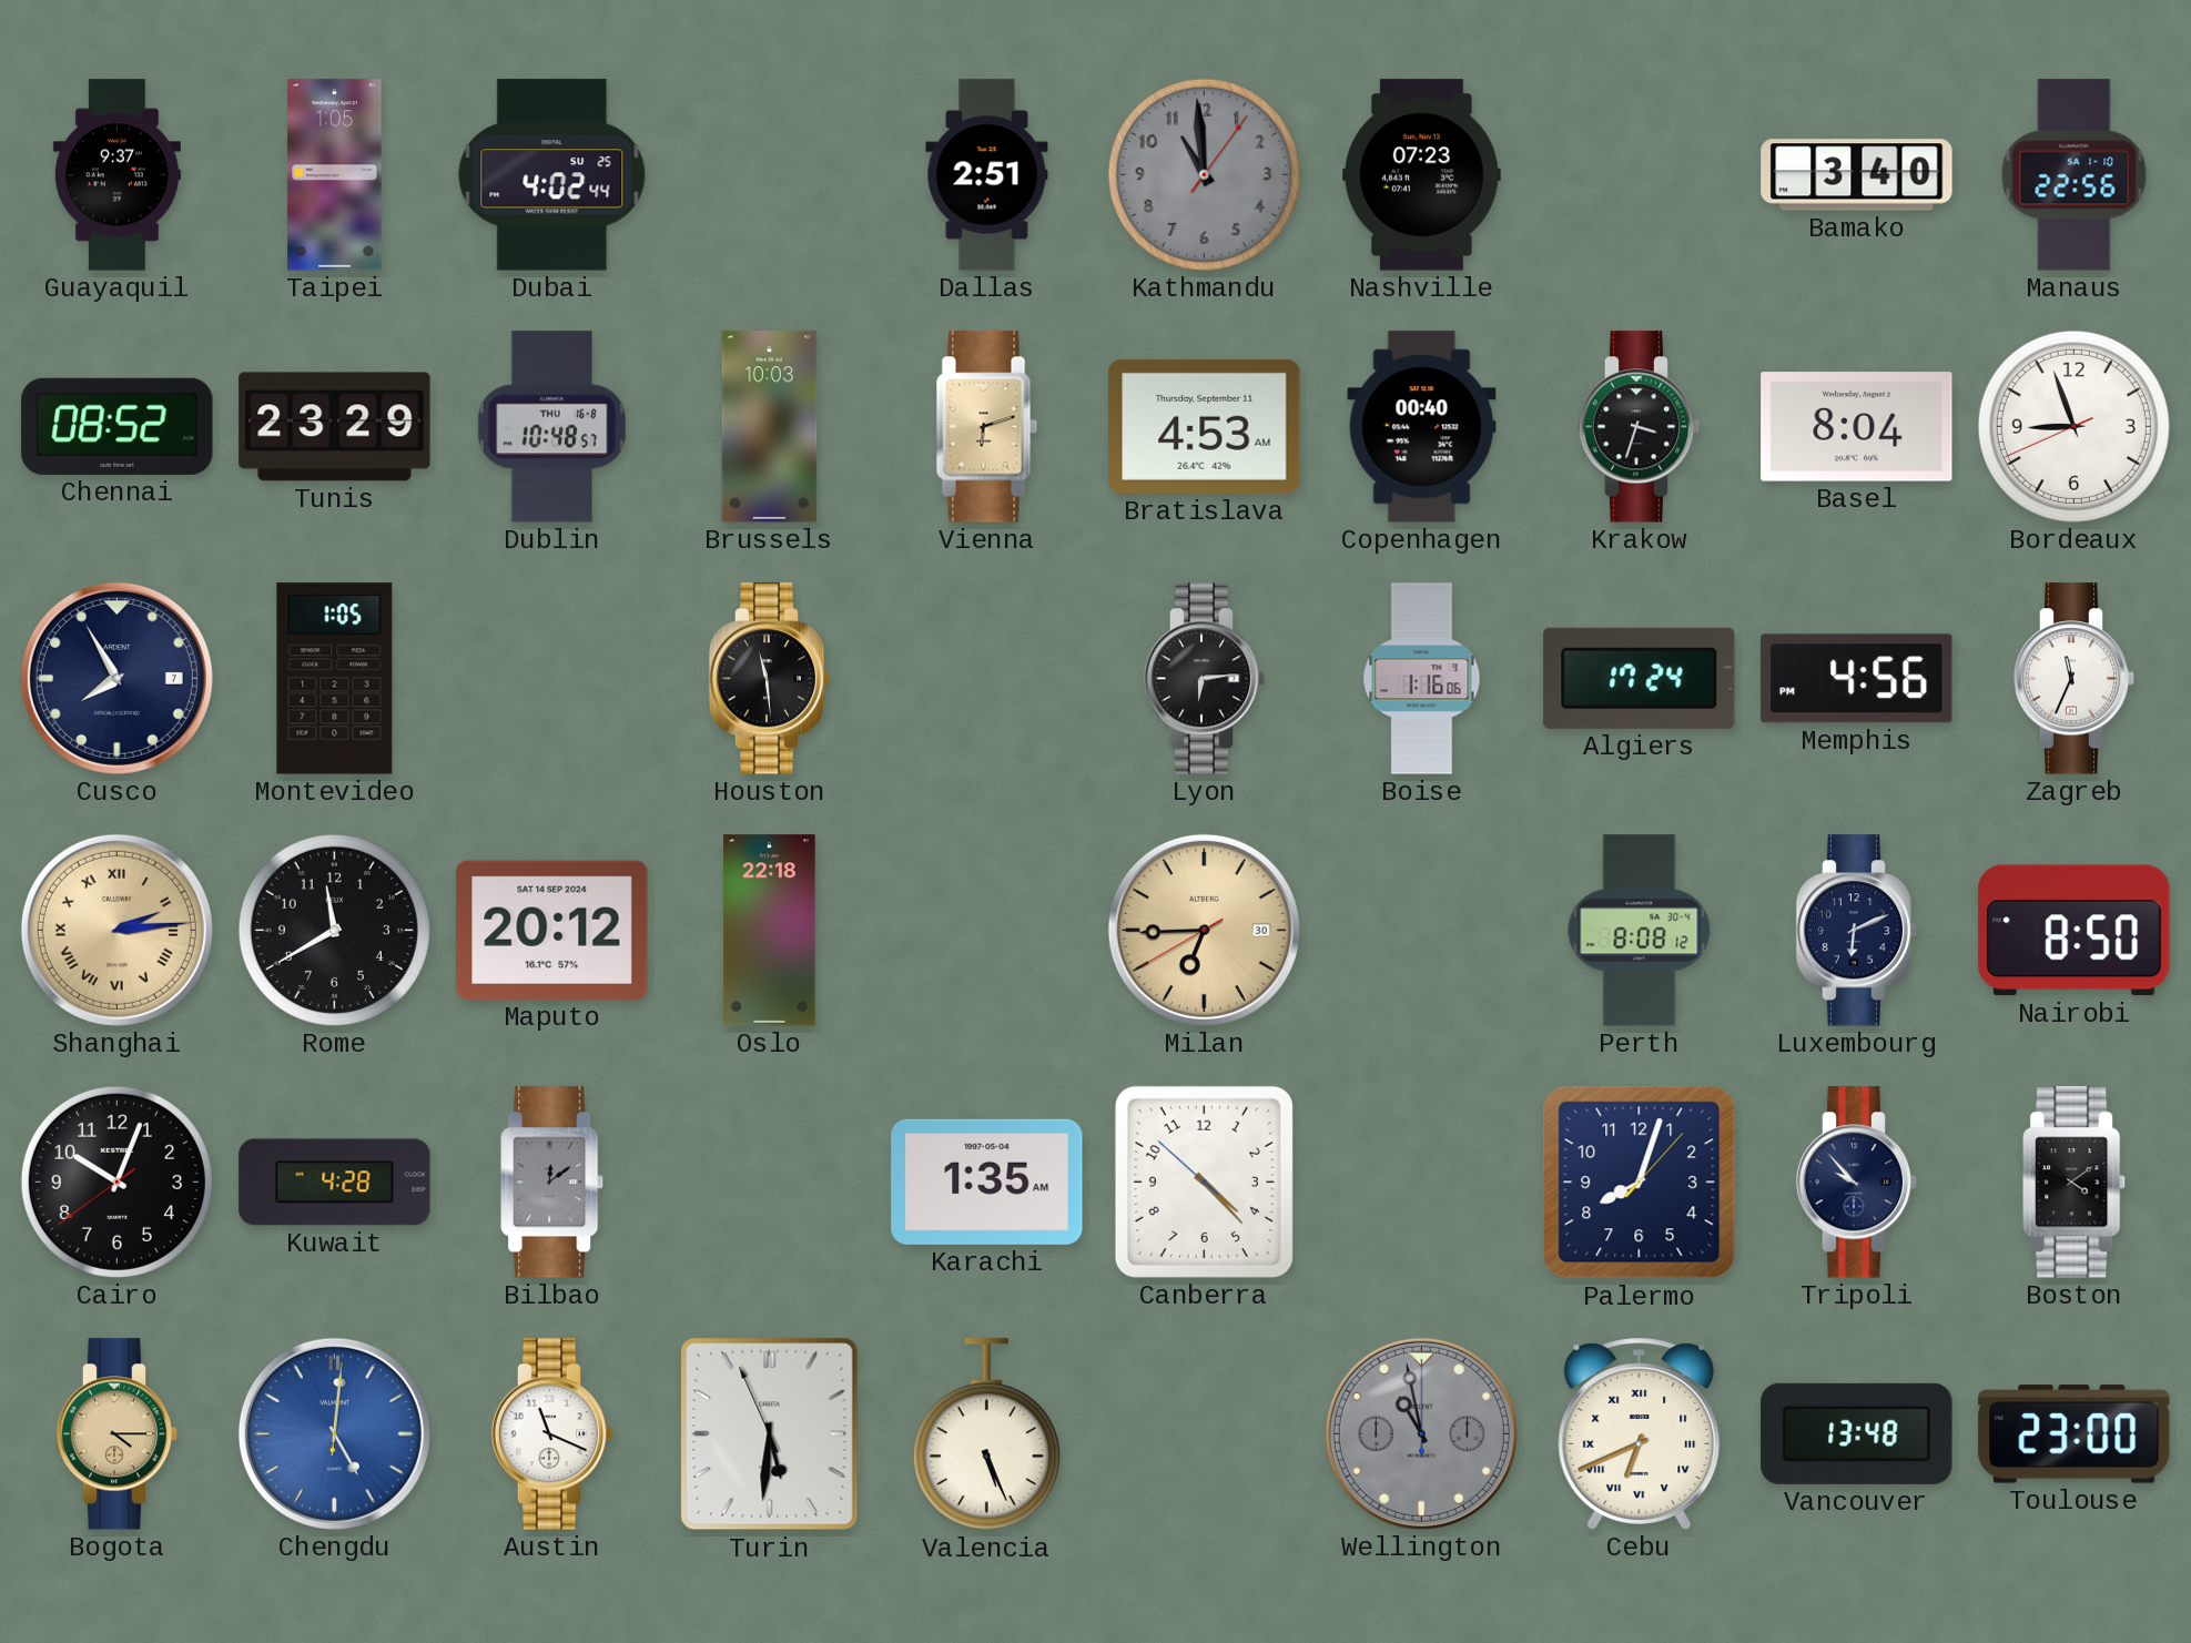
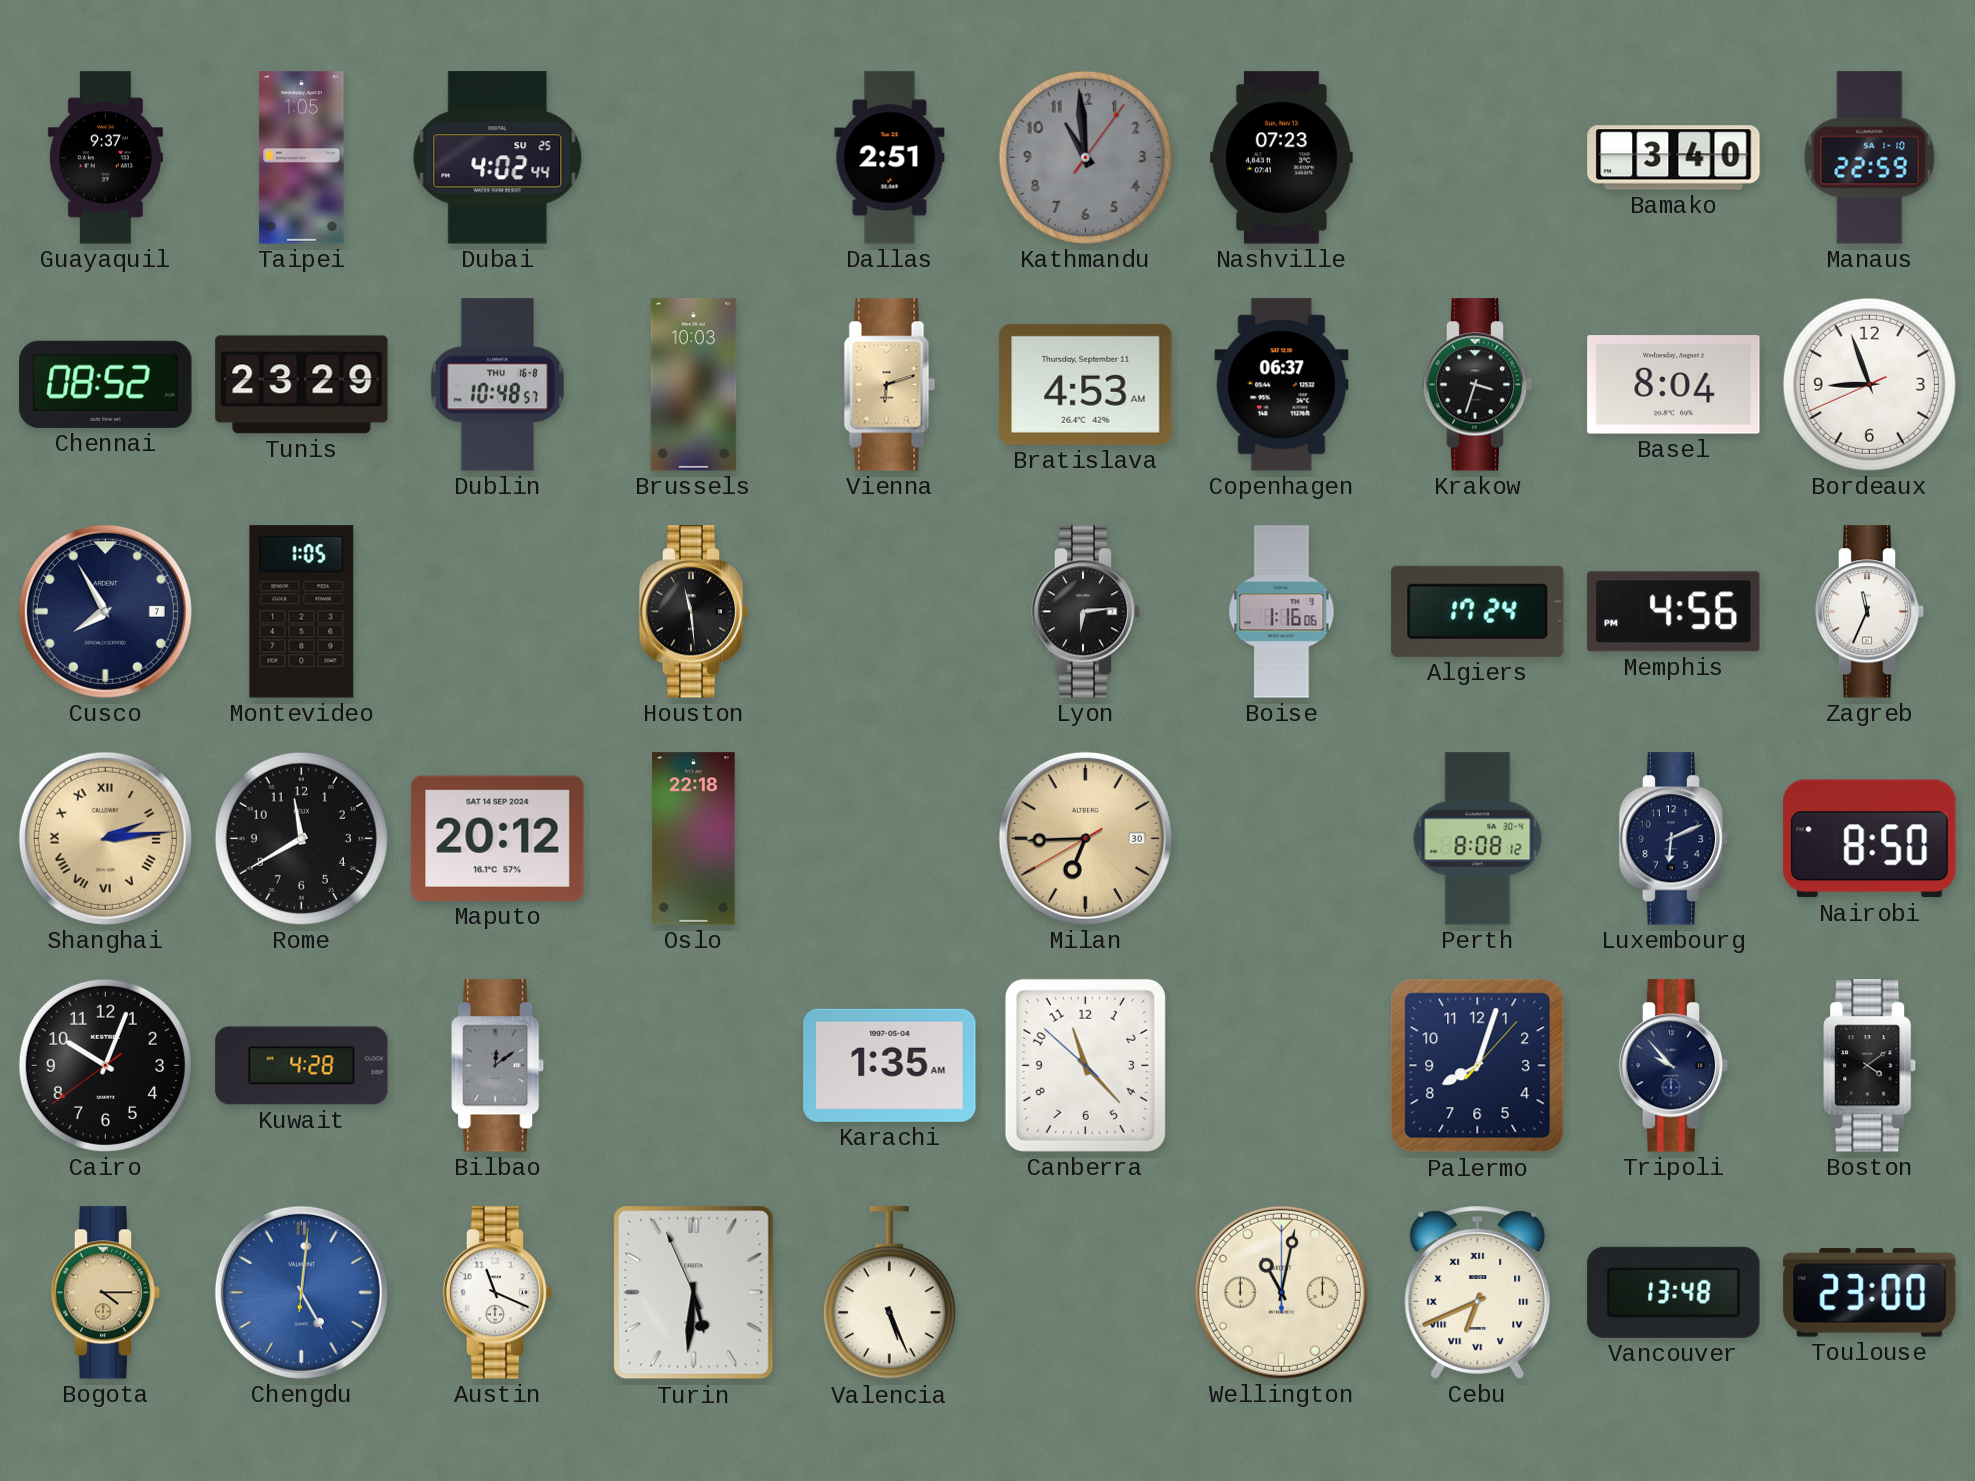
Manaus: 22:56 -> 22:59 (1870, 158)
Copenhagen: 00:40 -> 06:37 (1282, 385)
Canberra: 4:22 -> 11:22 (1085, 1065)
Wellington: 10:58 -> 11:02 (1281, 1292)
Wellington dial: grey -> cream (1281, 1292)
